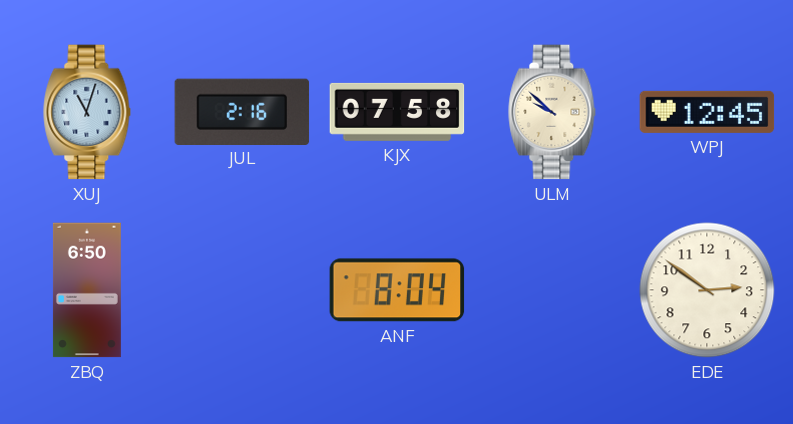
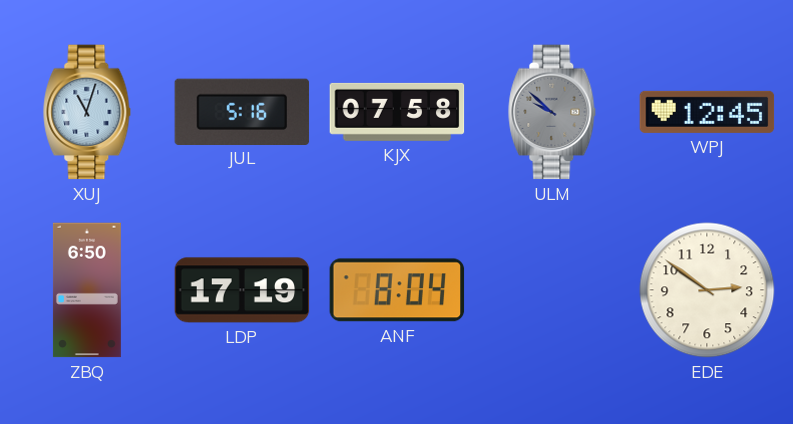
JUL: 2:16 -> 5:16 (242, 111)
ULM dial: cream -> grey (552, 112)
LDP: none -> 17:19 (242, 290)
